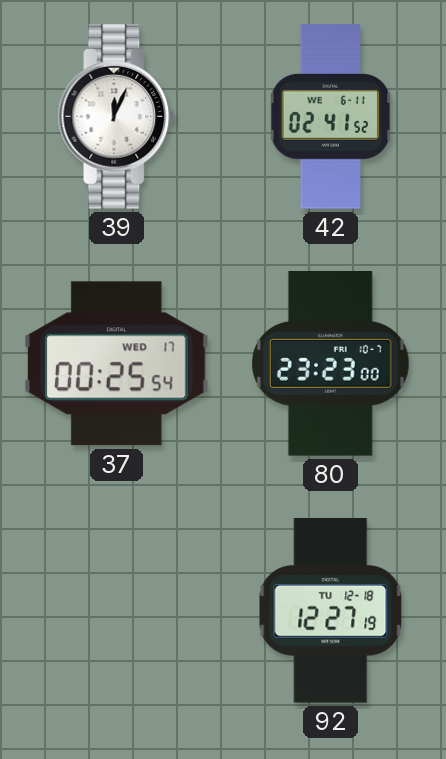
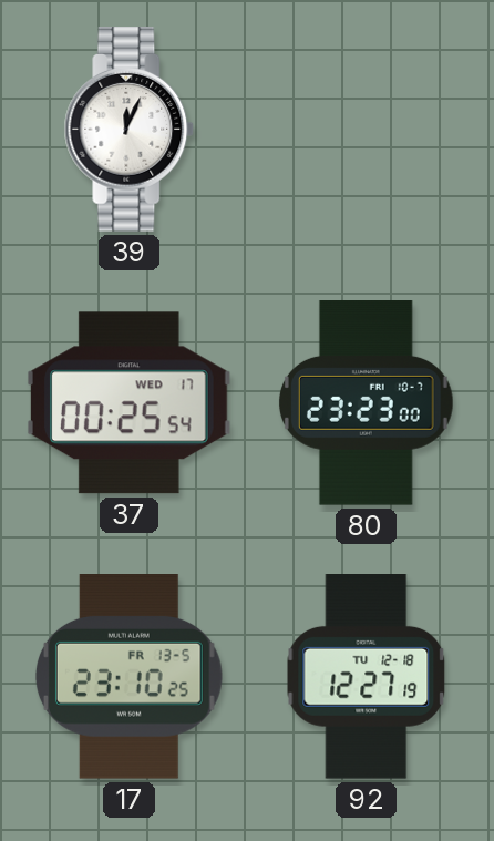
42: 02:41 -> none (331, 117)
17: none -> 23:10 (128, 677)
